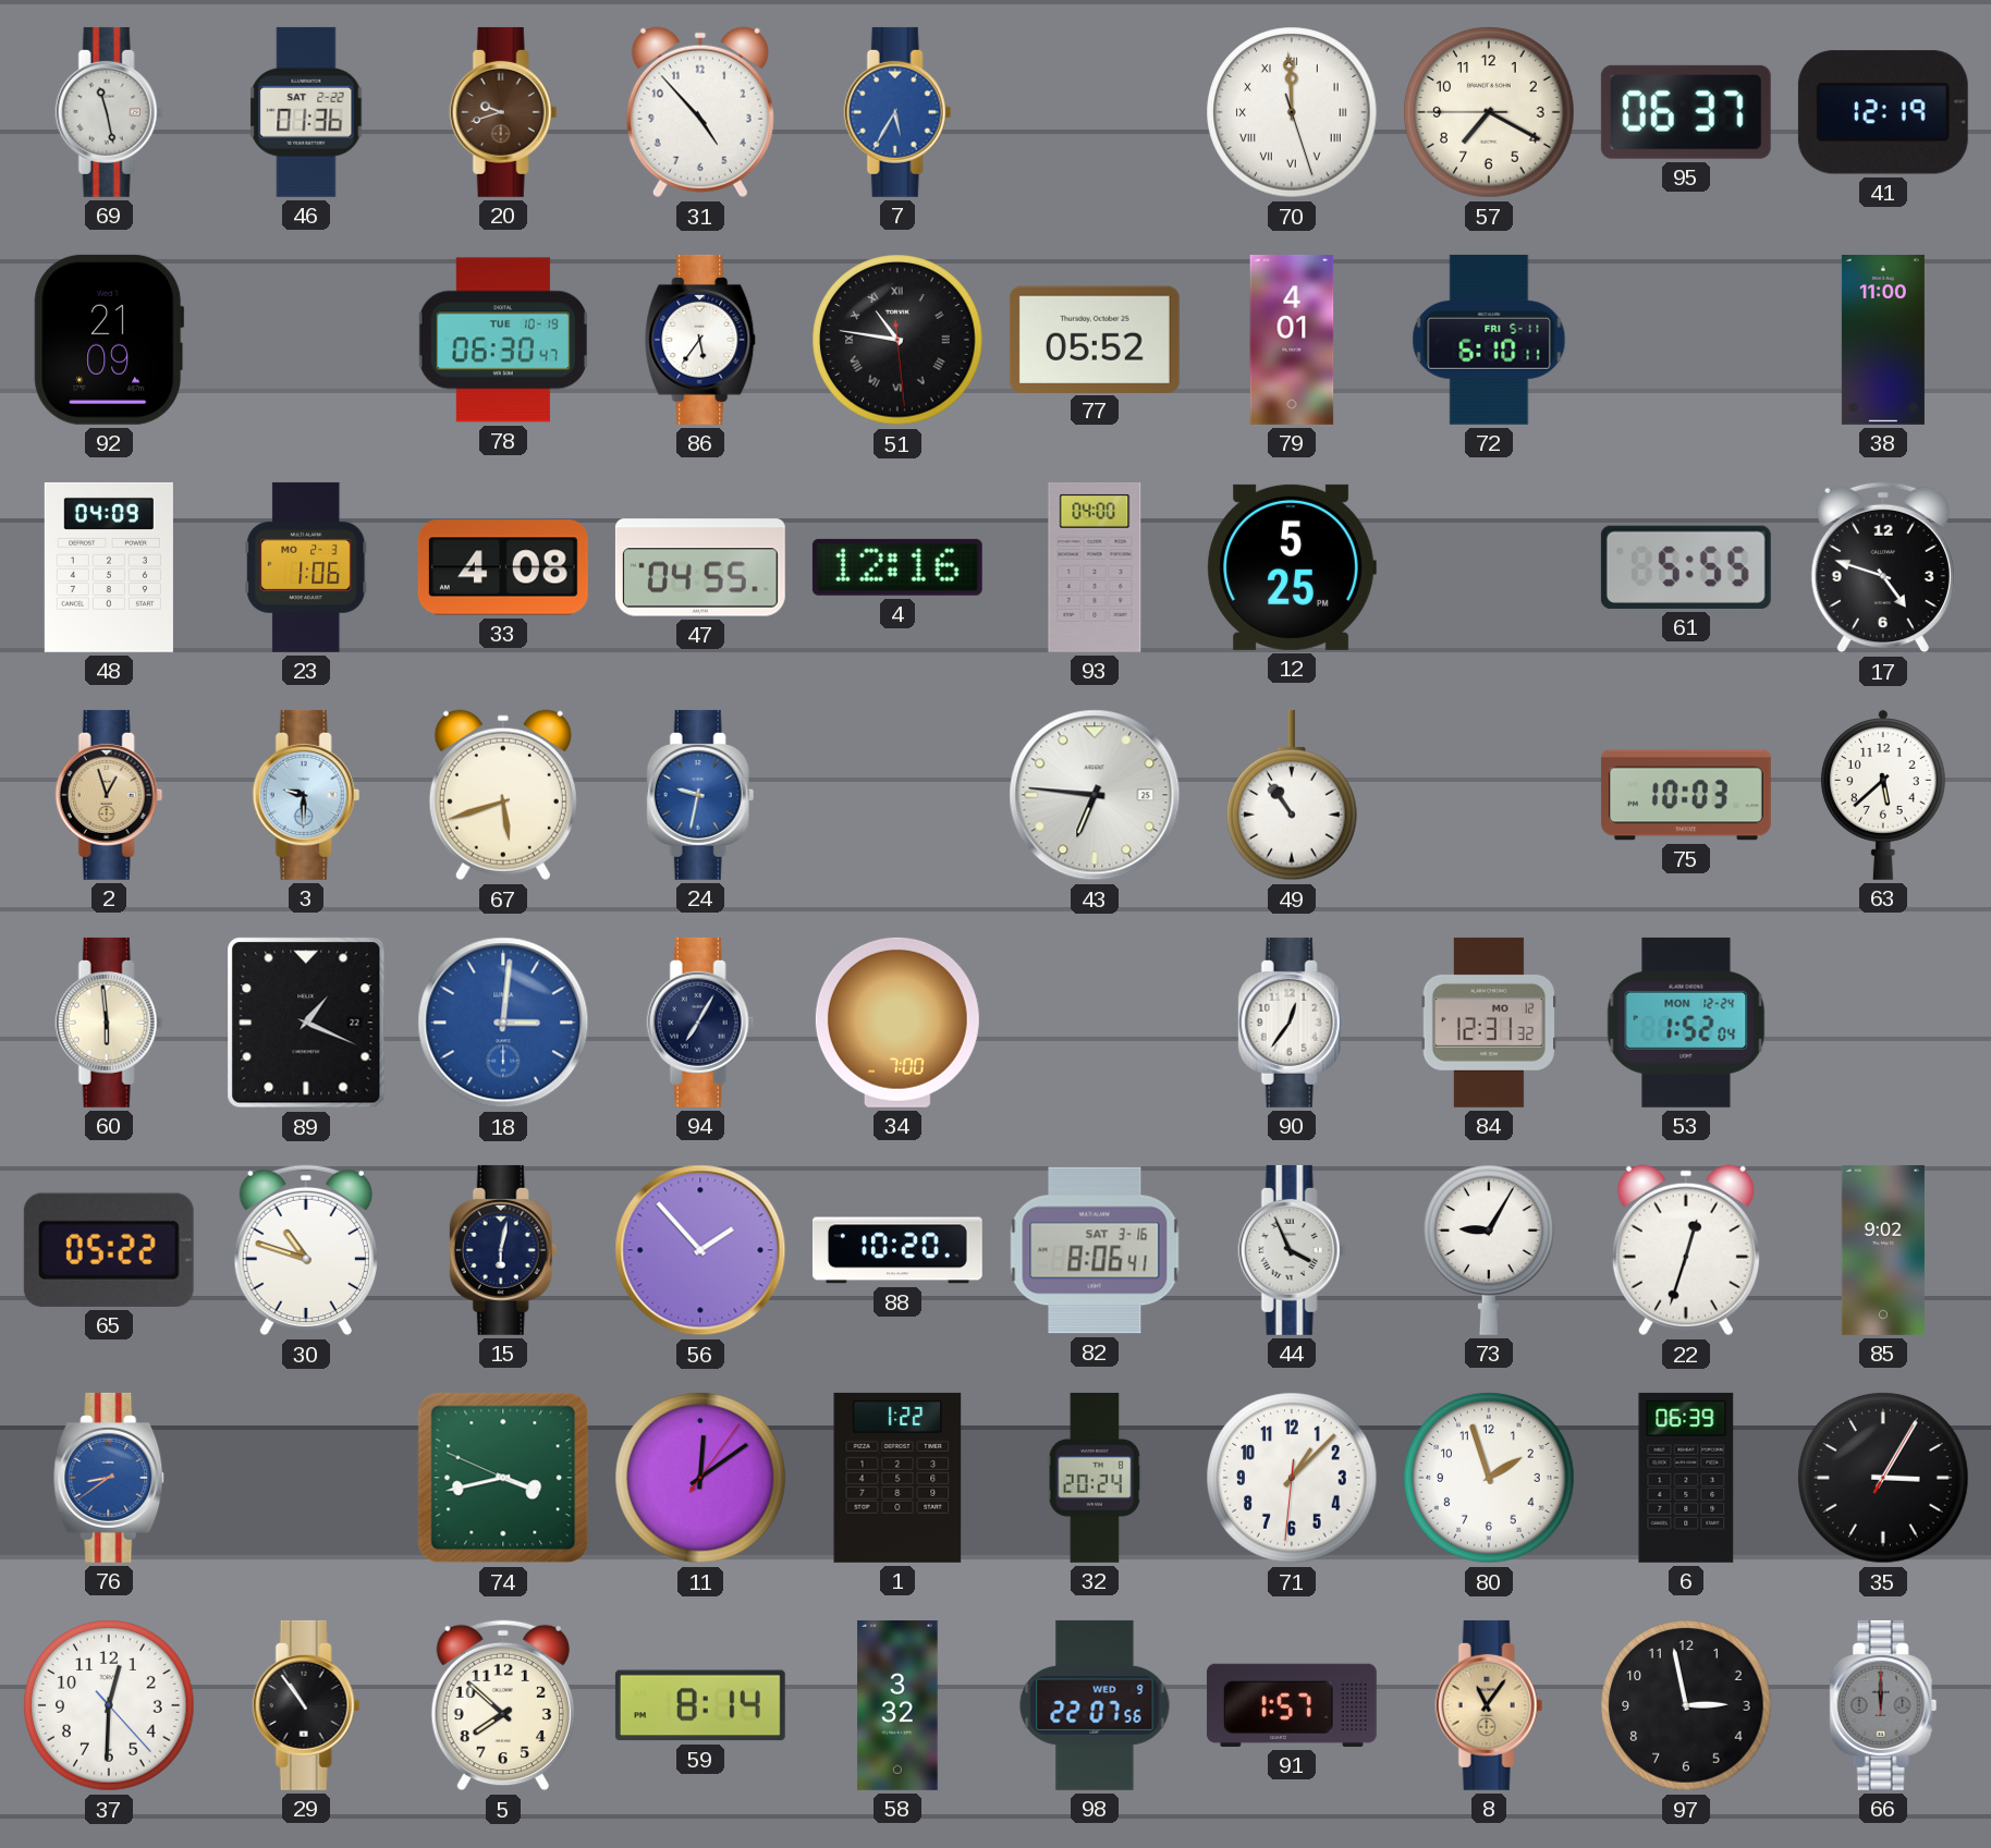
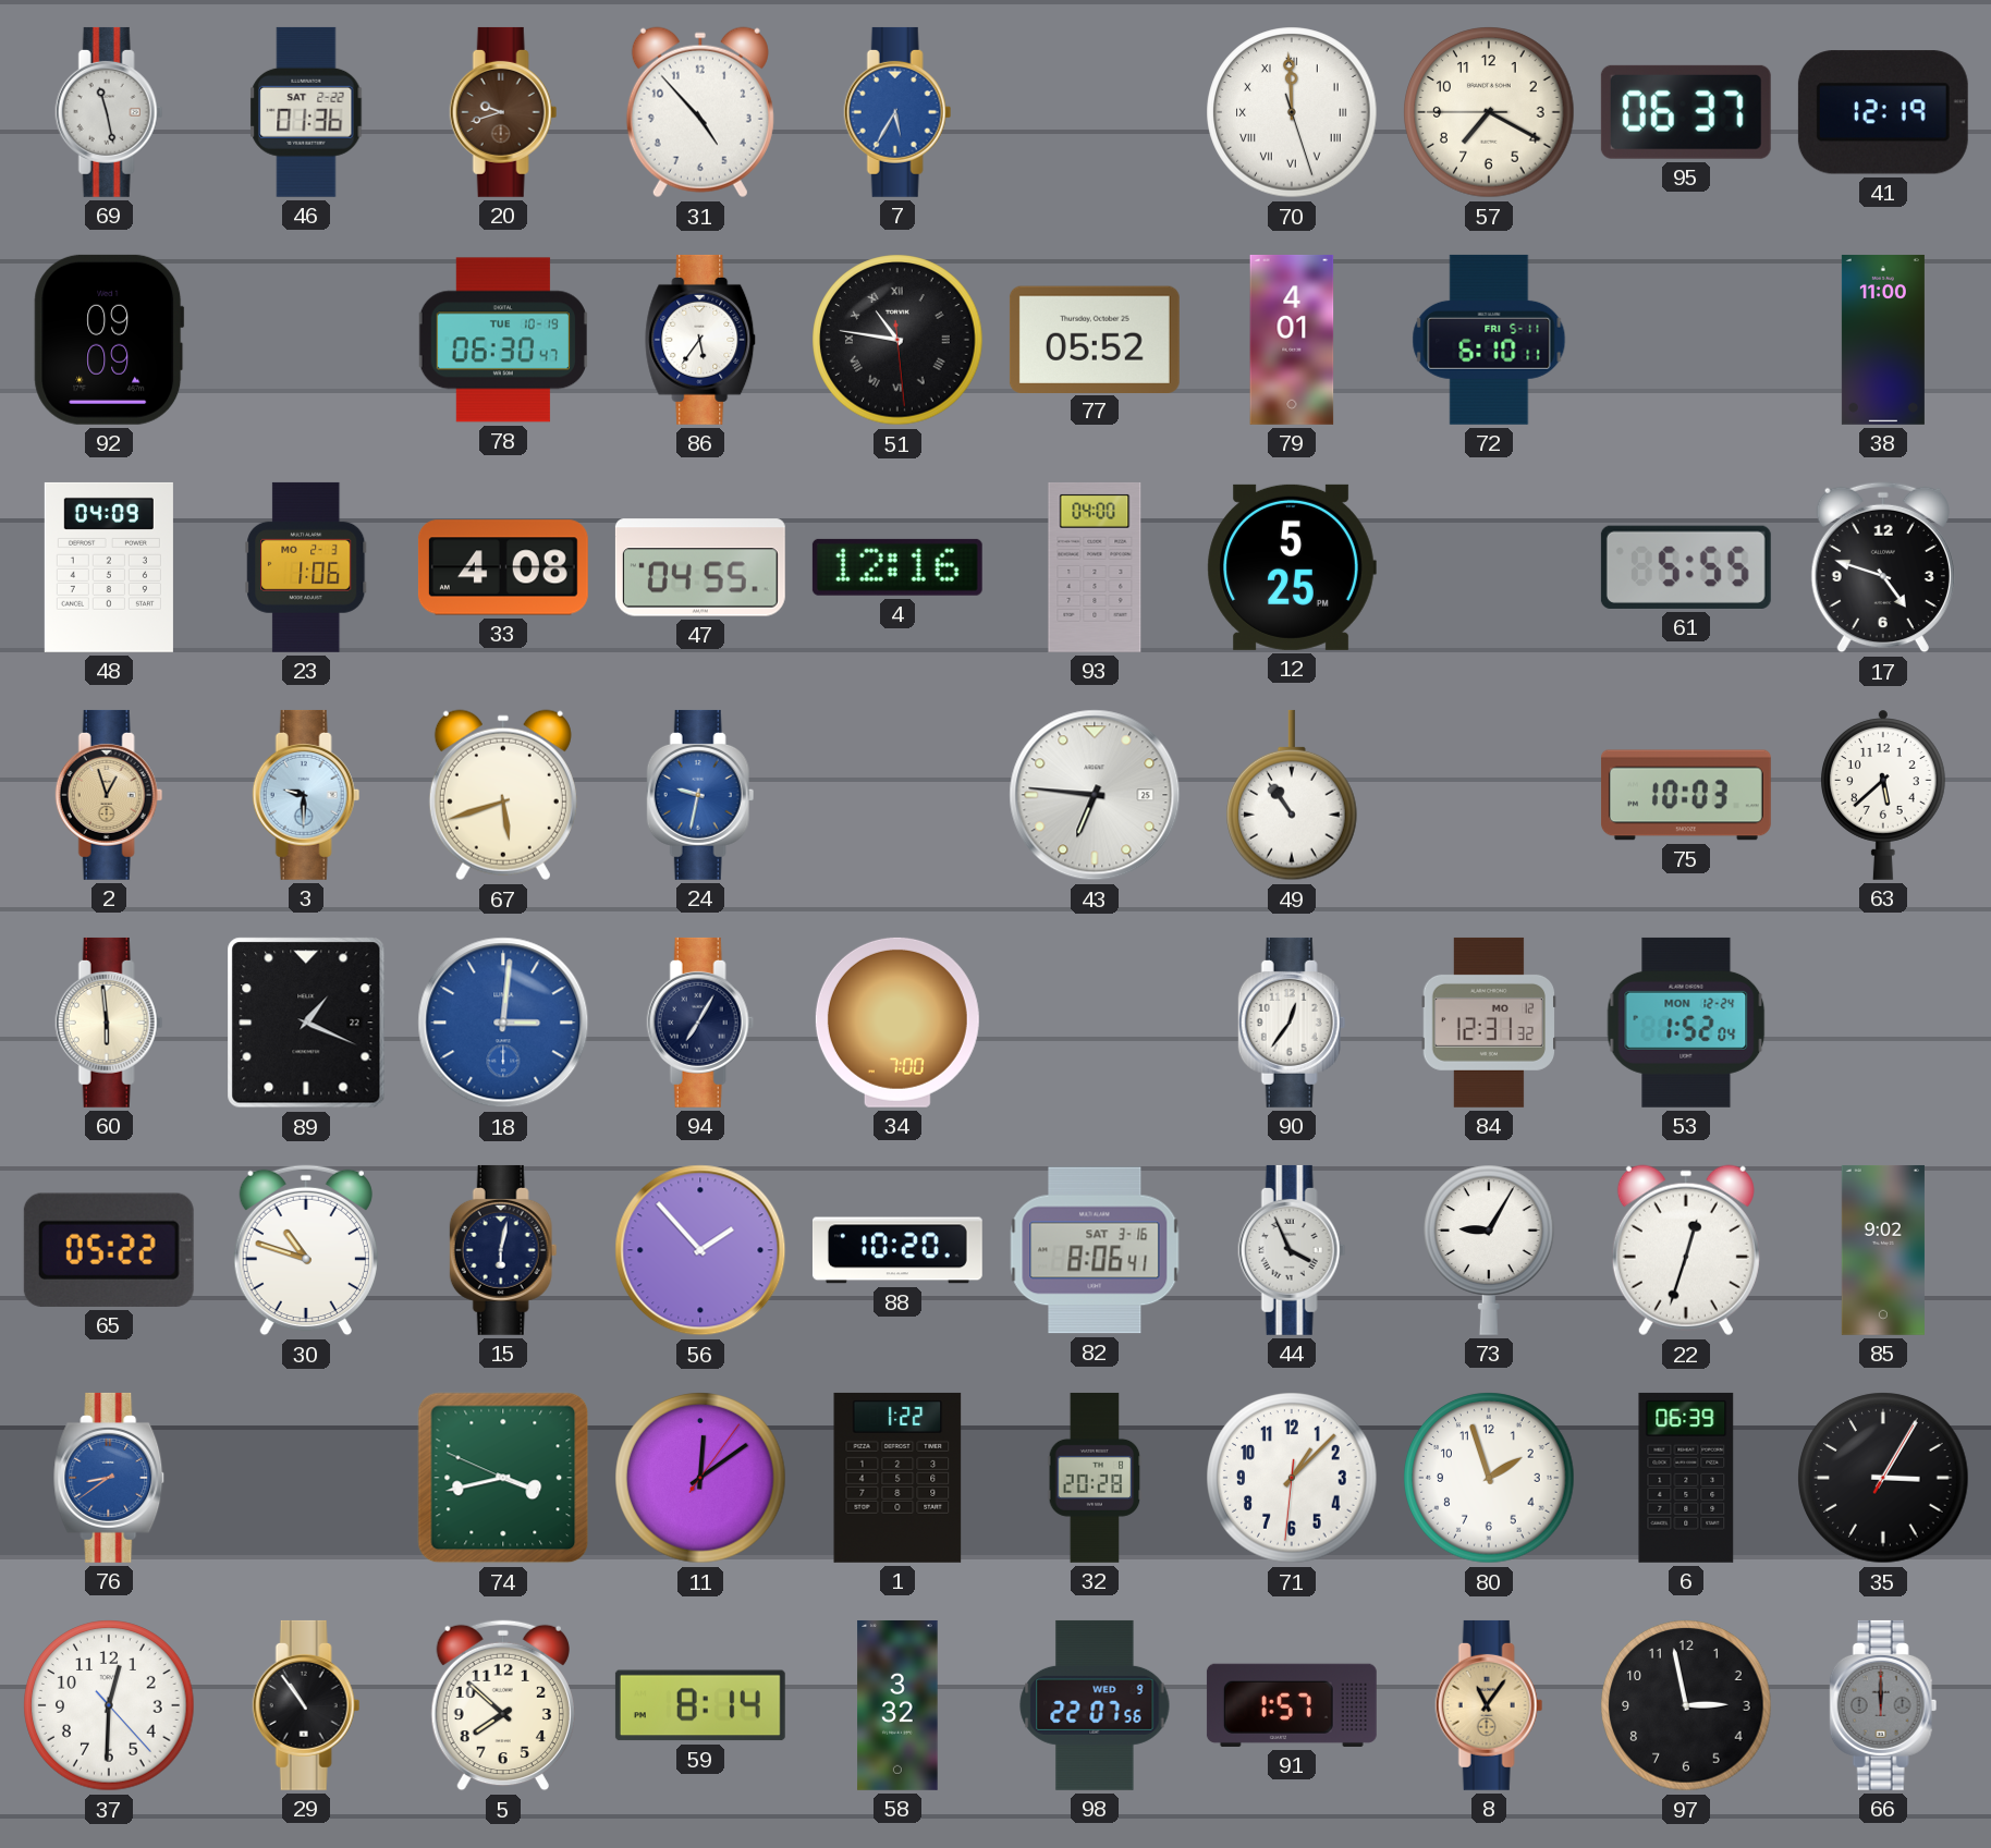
92: 21:09 -> 09:09 (109, 340)
32: 20:24 -> 20:28 (1095, 1478)
